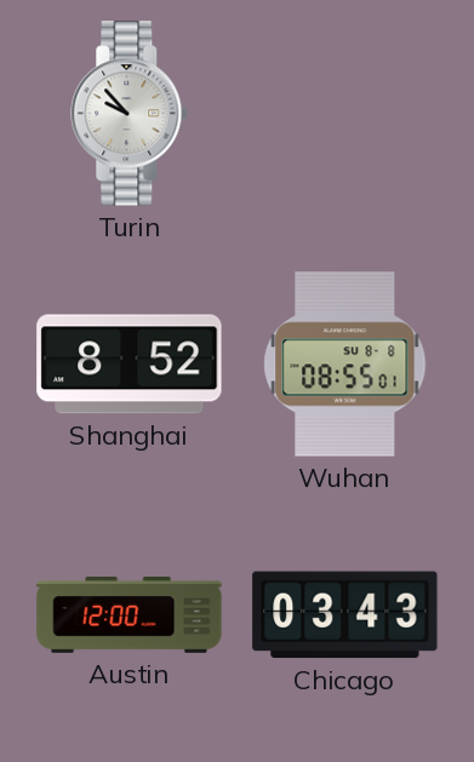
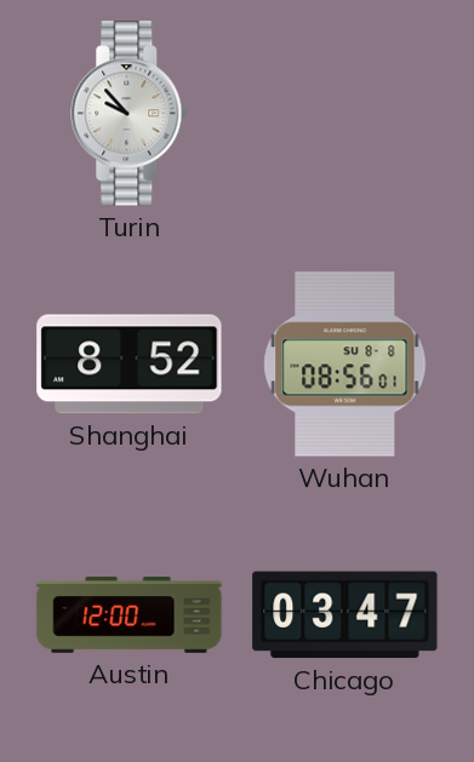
Wuhan: 08:55 -> 08:56 (345, 365)
Chicago: 03:43 -> 03:47 (345, 615)
